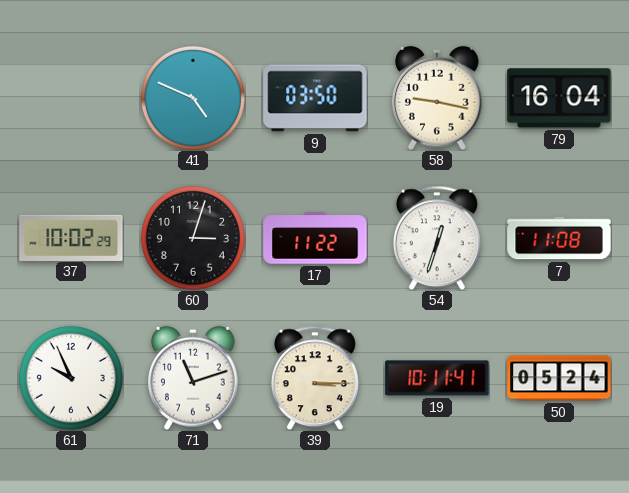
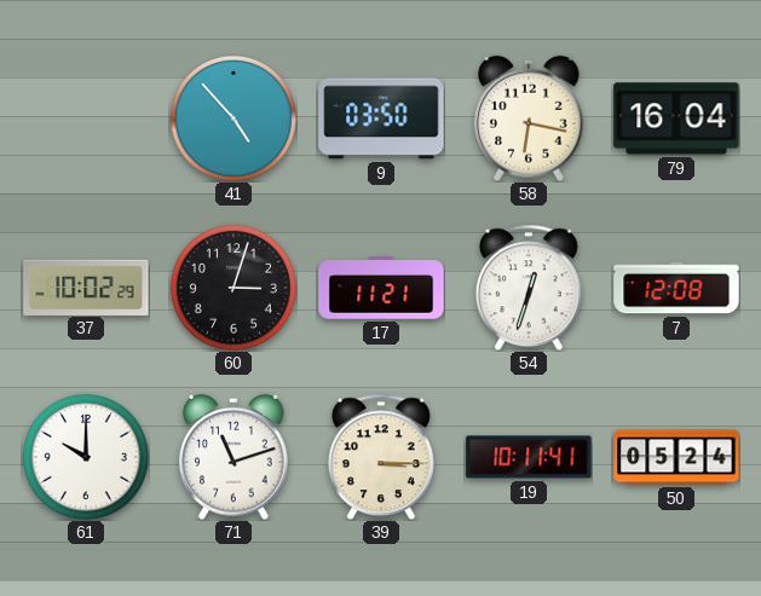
41: 4:49 -> 4:53 (234, 118)
58: 9:17 -> 6:17 (529, 118)
17: 11:22 -> 11:21 (381, 288)
7: 11:08 -> 12:08 (676, 288)
61: 9:56 -> 10:00 (86, 457)
